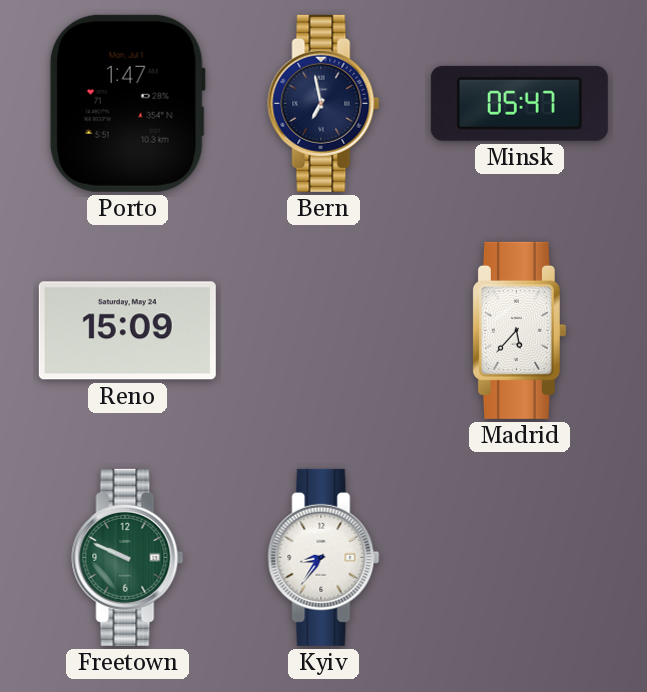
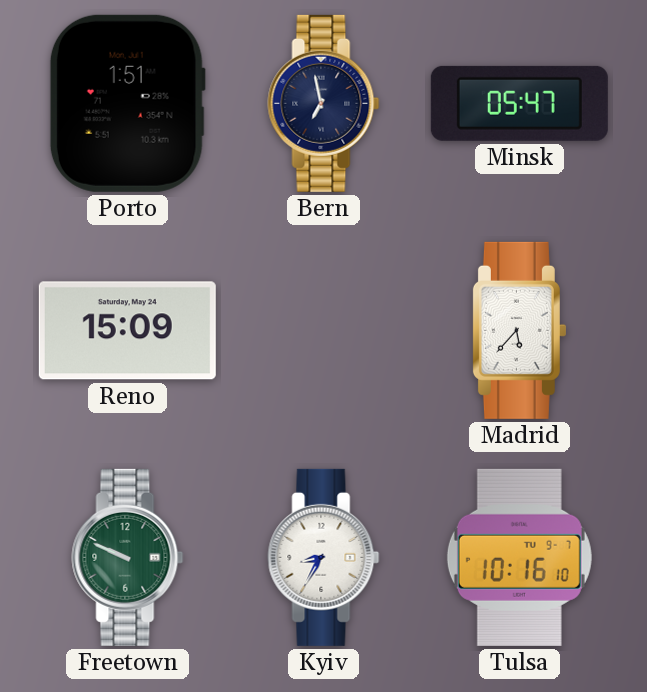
Porto: 1:47 -> 1:51 (127, 103)
Kyiv: 8:36 -> 8:35 (324, 557)
Tulsa: none -> 10:16 (519, 557)
